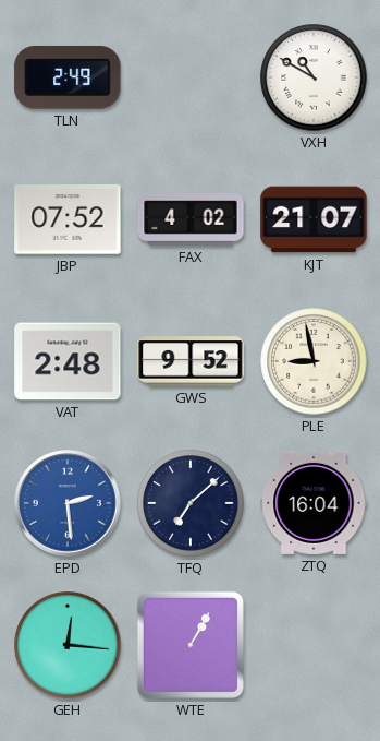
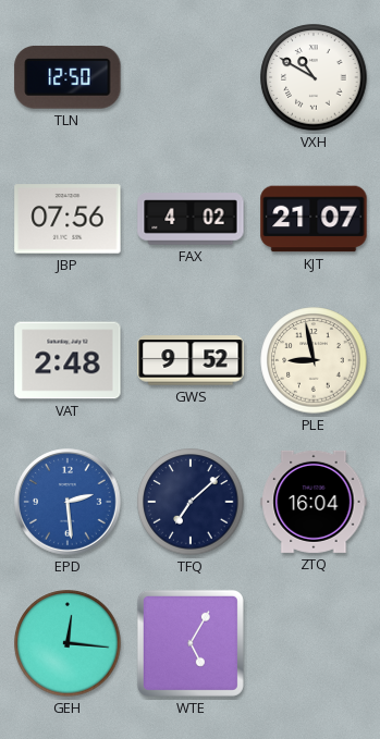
TLN: 2:49 -> 12:50 (68, 77)
JBP: 07:52 -> 07:56 (68, 219)
WTE: 1:05 -> 5:05 (191, 643)
